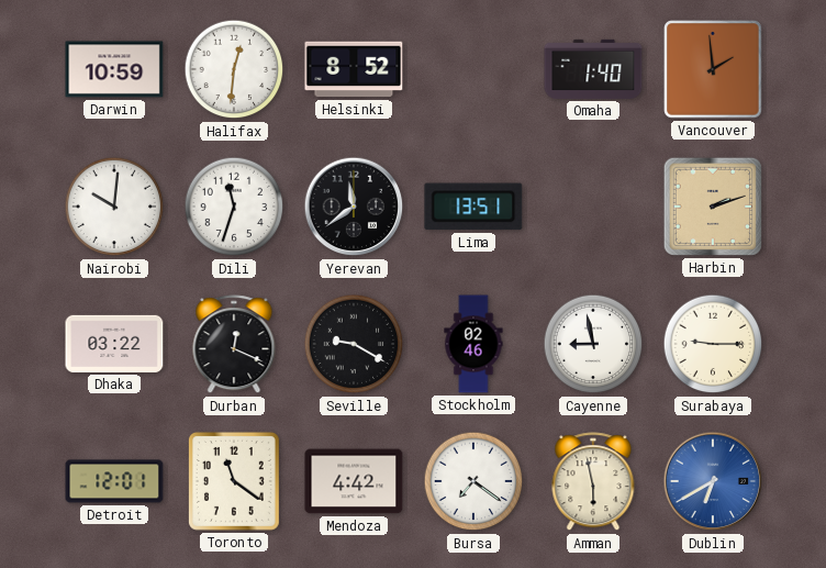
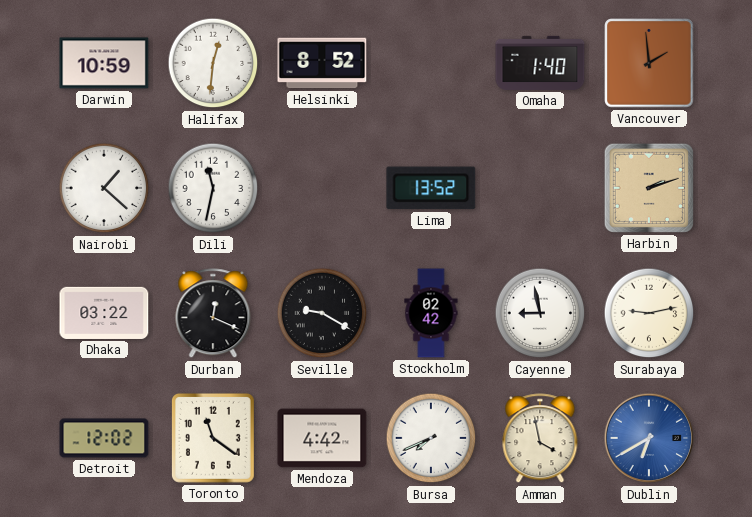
Nairobi: 10:01 -> 1:22 (104, 188)
Dili: 11:33 -> 11:32 (213, 188)
Yerevan: 11:39 -> none (354, 207)
Lima: 13:51 -> 13:52 (431, 188)
Stockholm: 02:46 -> 02:42 (431, 313)
Surabaya: 9:15 -> 9:13 (649, 313)
Detroit: 12:01 -> 12:02 (104, 438)
Bursa: 7:21 -> 7:41 (431, 438)
Amman: 5:58 -> 3:58 (540, 439)
